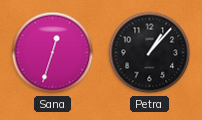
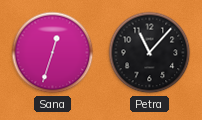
Petra: 1:07 -> 11:07 (150, 53)
